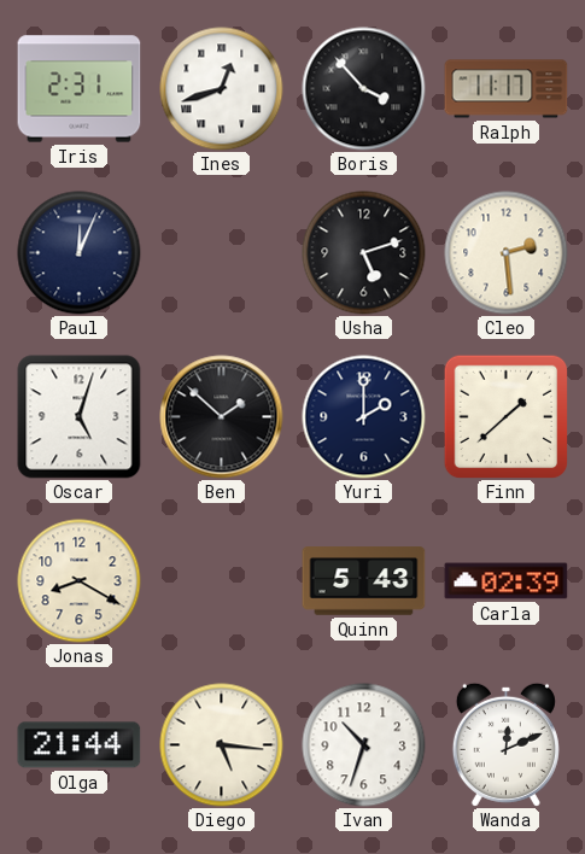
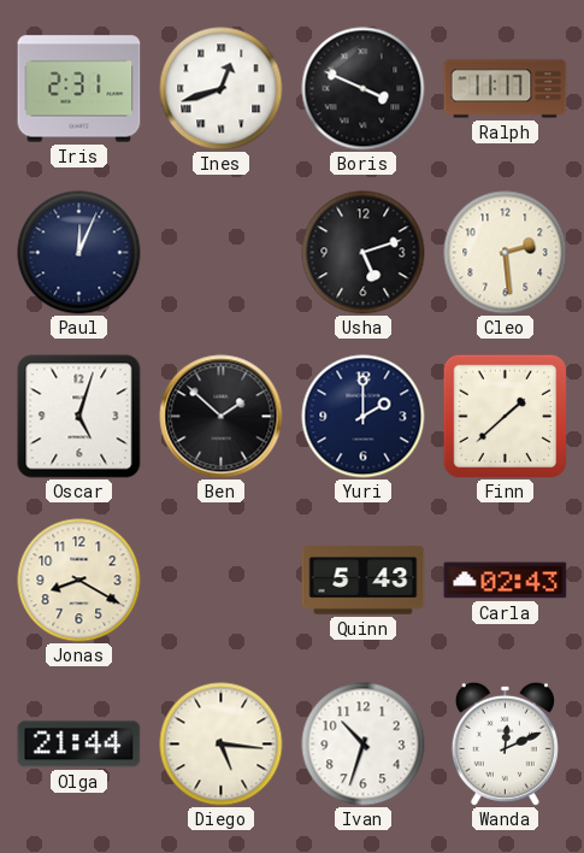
Boris: 3:53 -> 3:49 (364, 89)
Carla: 02:39 -> 02:43 (506, 581)
